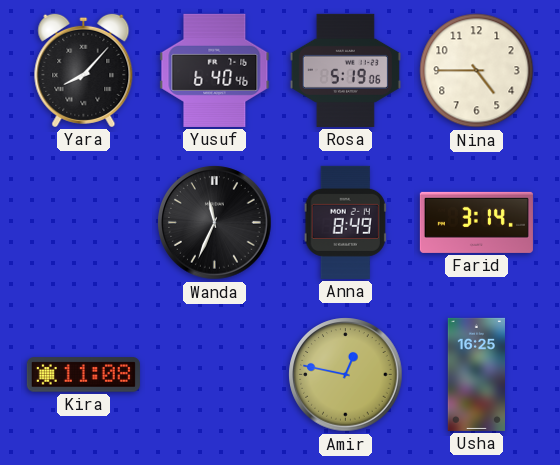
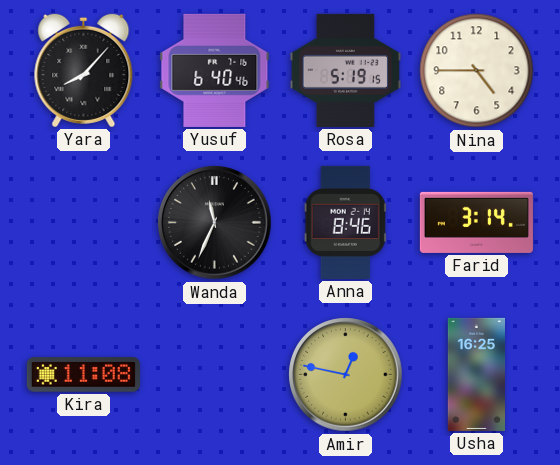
Rosa: 5:19:06 -> 5:19:15 (345, 70)
Anna: 8:49 -> 8:46 (345, 222)
